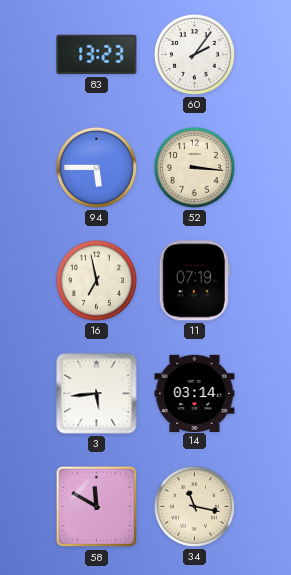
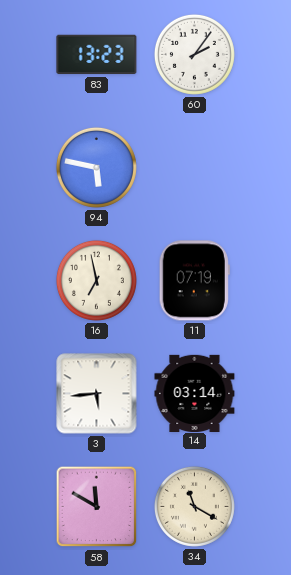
94: 5:45 -> 5:47 (96, 167)
52: 3:16 -> none (194, 167)
34: 11:17 -> 11:20 (194, 506)
